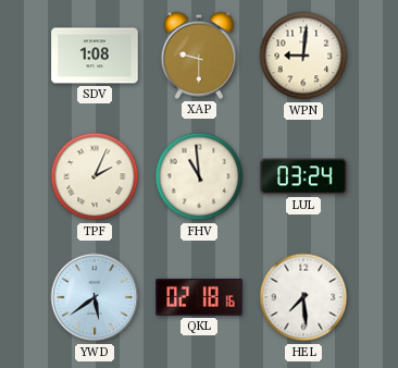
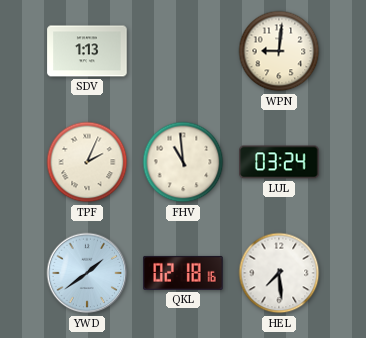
SDV: 1:08 -> 1:13 (87, 51)
XAP: 9:30 -> none (198, 56)
YWD: 5:39 -> 1:39 (87, 273)
